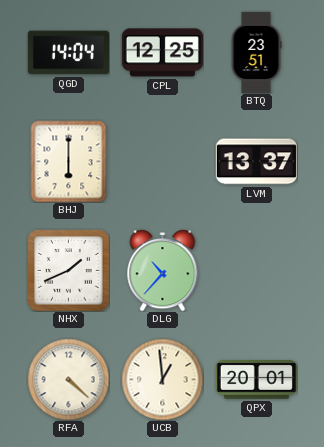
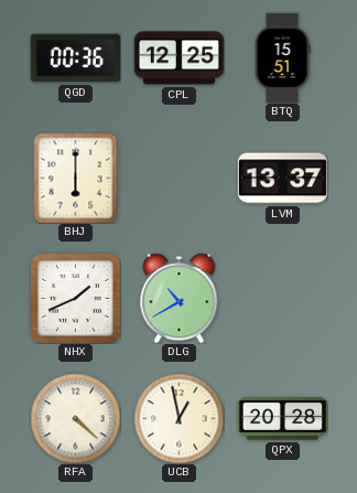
QGD: 14:04 -> 00:36 (75, 58)
BTQ: 23:51 -> 15:51 (282, 57)
DLG: 10:37 -> 10:40 (180, 298)
UCB: 12:59 -> 12:58 (178, 418)
QPX: 20:01 -> 20:28 (282, 419)
